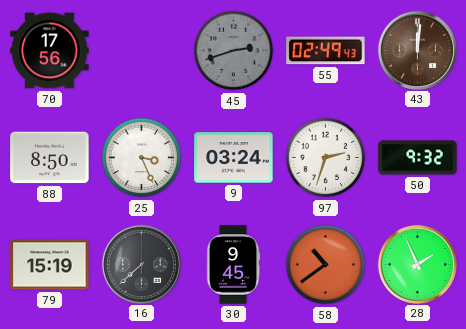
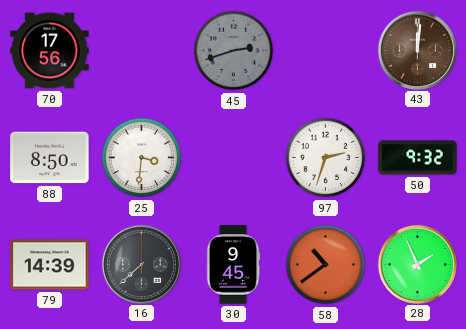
55: 02:49 -> none (326, 51)
25: 3:26 -> 3:31 (142, 158)
9: 03:24 -> none (234, 158)
79: 15:19 -> 14:39 (50, 265)
